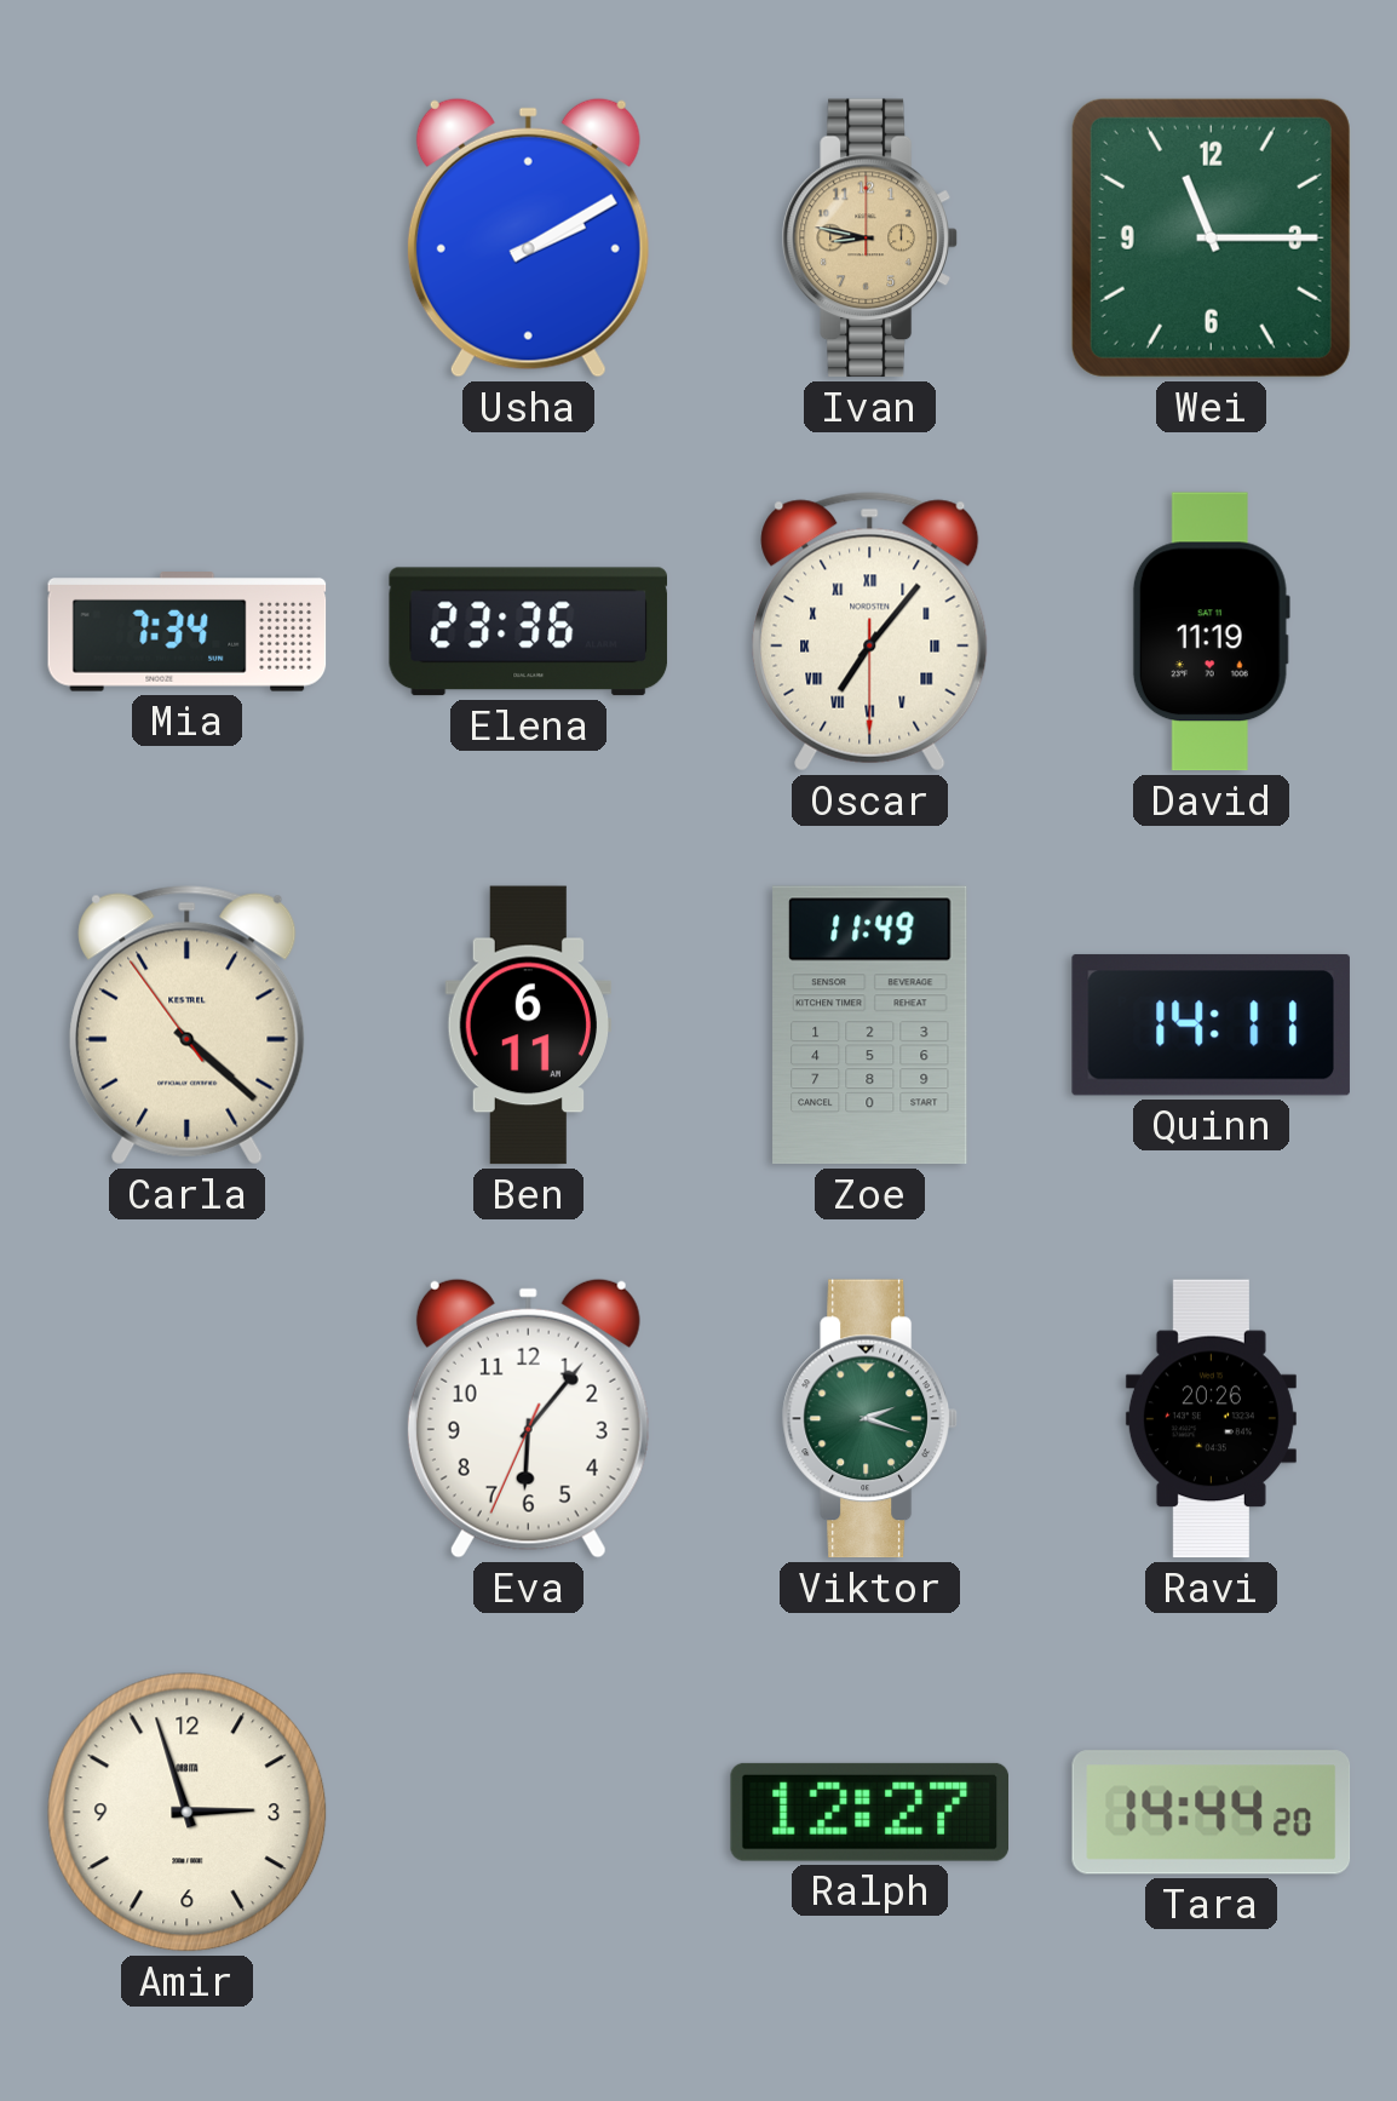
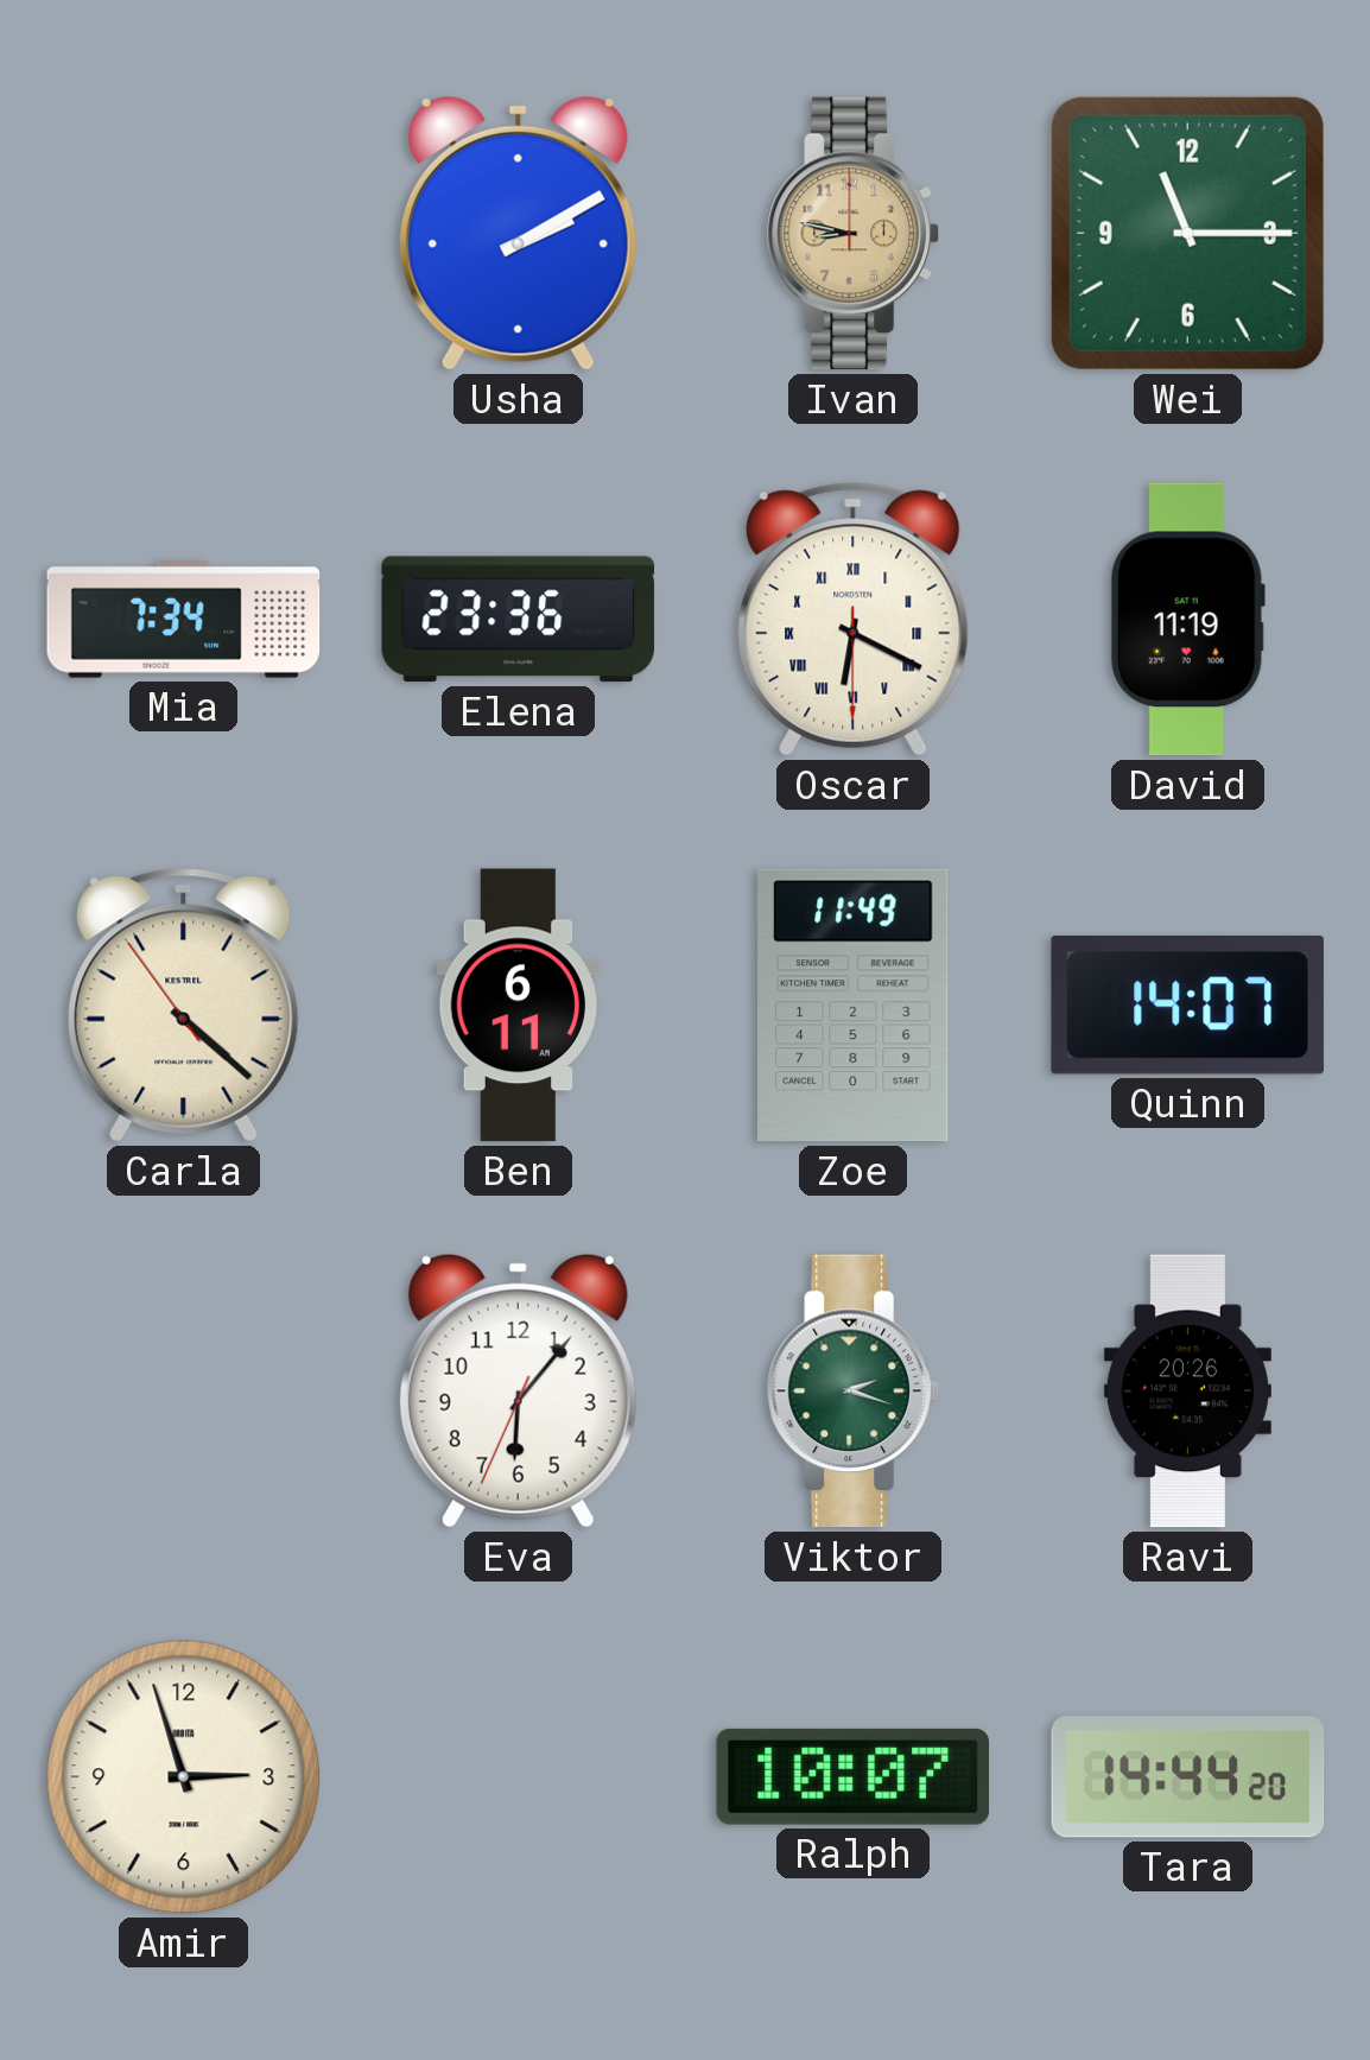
Oscar: 7:06 -> 6:19 (854, 620)
Quinn: 14:11 -> 14:07 (1187, 1004)
Ralph: 12:27 -> 10:07 (852, 1776)
